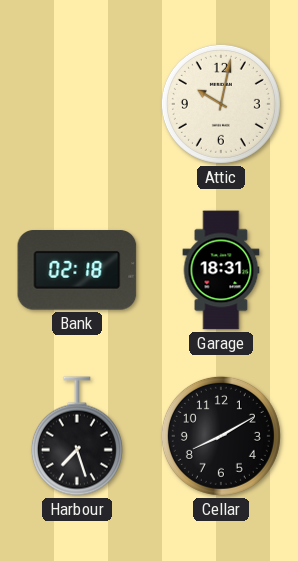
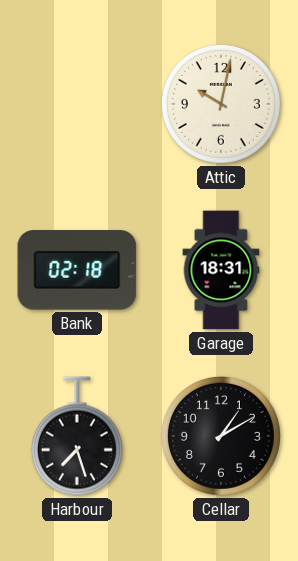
Cellar: 8:10 -> 1:10 (221, 436)
